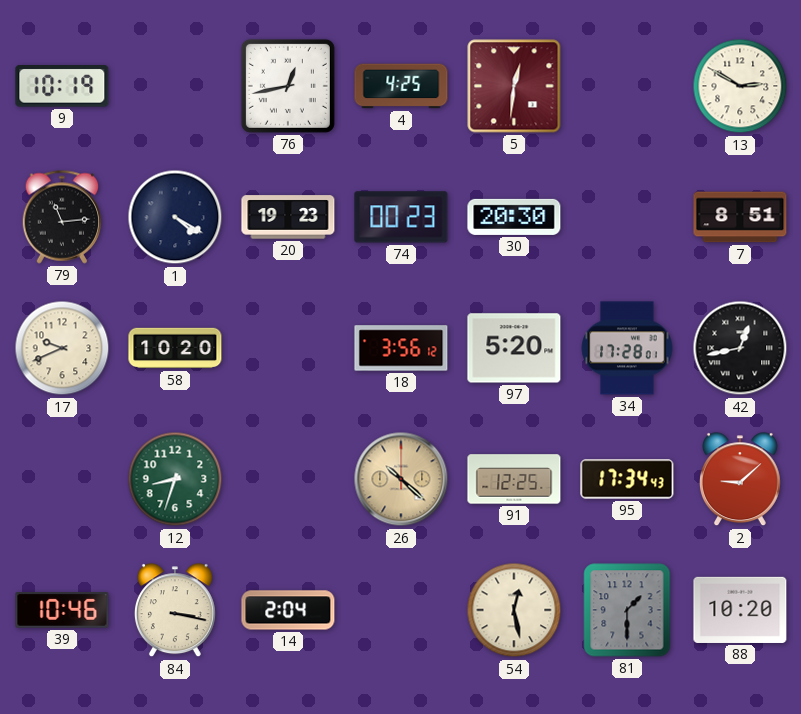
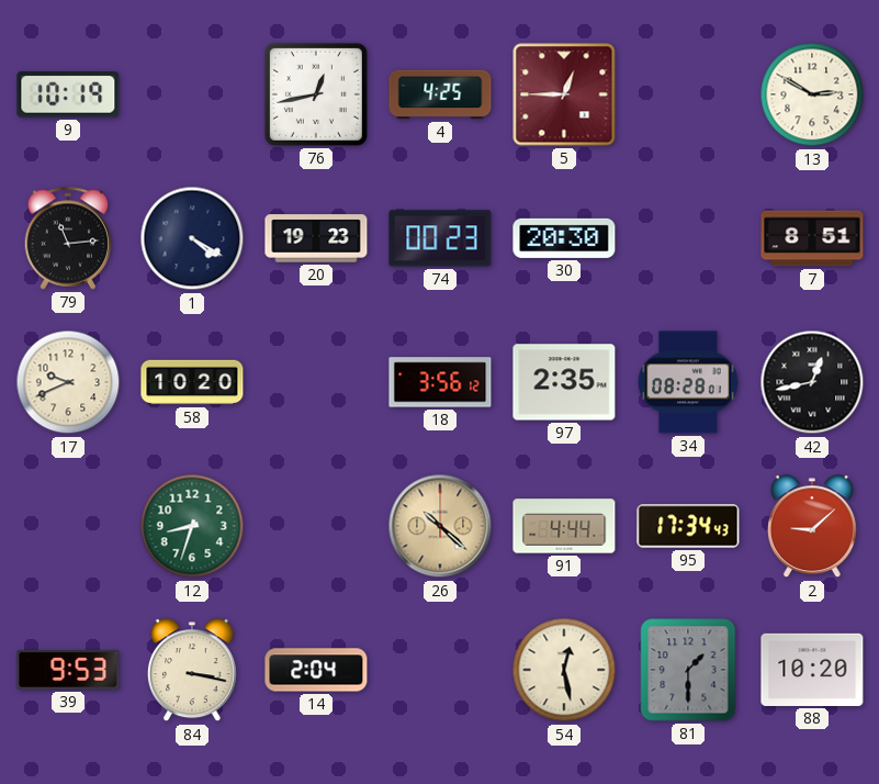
5: 12:31 -> 12:45 (564, 94)
97: 5:20 -> 2:35 (564, 382)
34: 17:28 -> 08:28 (688, 382)
91: 12:25 -> 4:44 (564, 526)
39: 10:46 -> 9:53 (68, 670)
